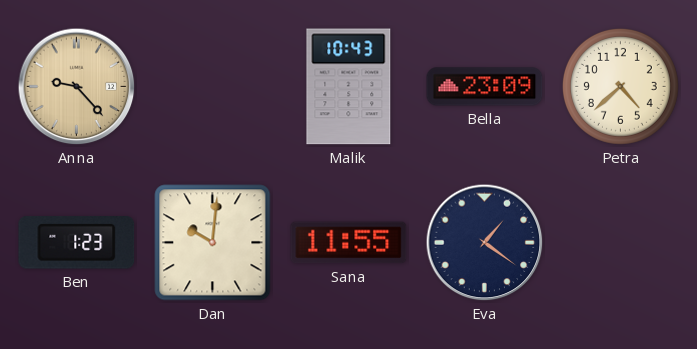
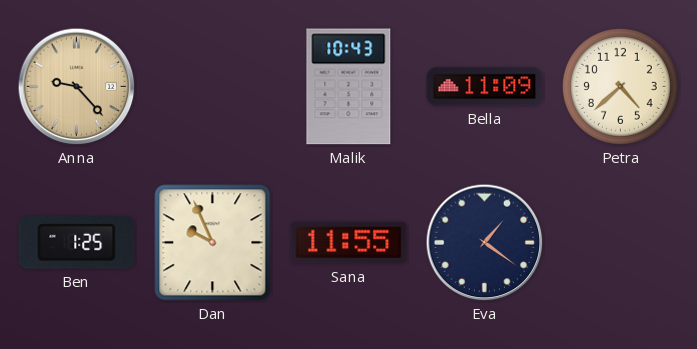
Bella: 23:09 -> 11:09 (485, 87)
Ben: 1:23 -> 1:25 (77, 243)
Dan: 10:01 -> 9:56 (213, 243)
